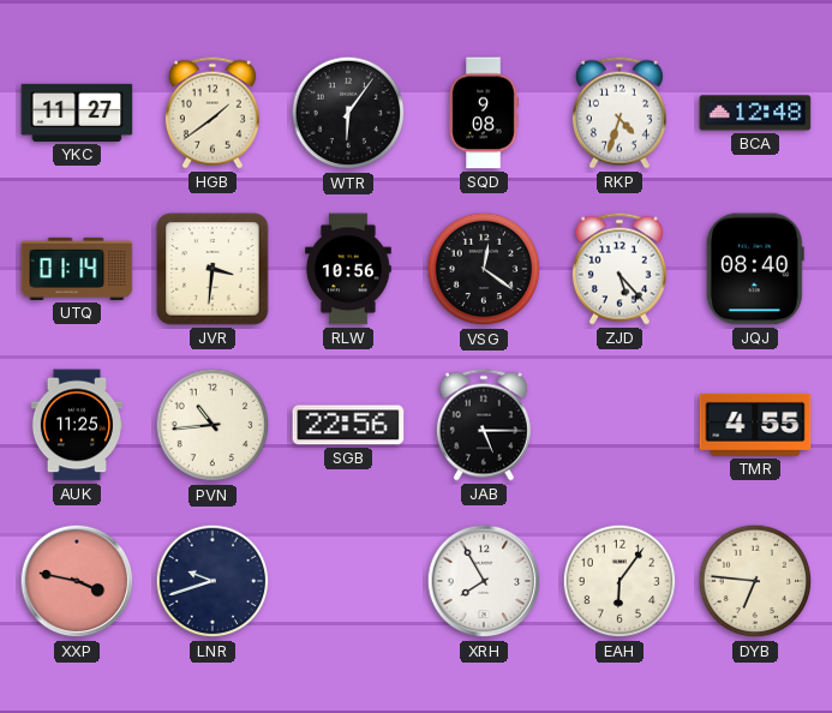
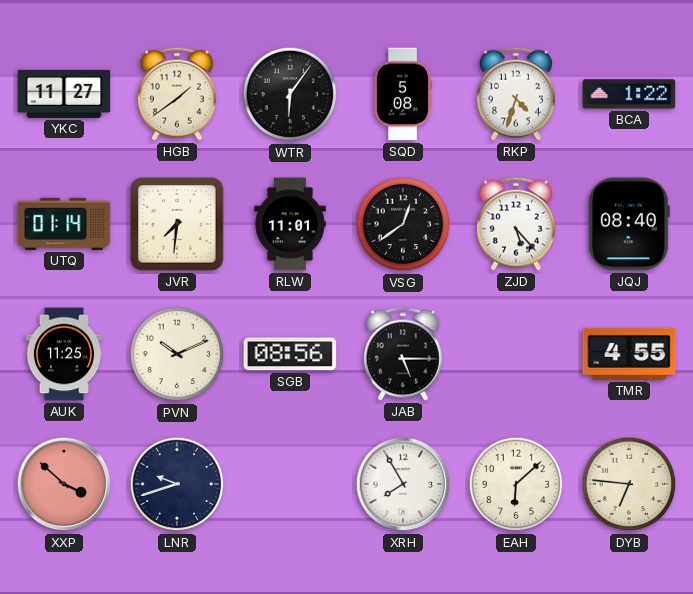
SQD: 9:08 -> 5:08 (403, 94)
BCA: 12:48 -> 1:22 (629, 94)
JVR: 3:31 -> 7:31 (177, 224)
RLW: 10:56 -> 11:01 (290, 224)
VSG: 12:21 -> 12:39 (403, 224)
PVN: 10:44 -> 10:11 (177, 354)
SGB: 22:56 -> 08:56 (290, 354)
XXP: 3:47 -> 3:52 (64, 484)
EAH: 6:06 -> 6:08 (516, 484)
